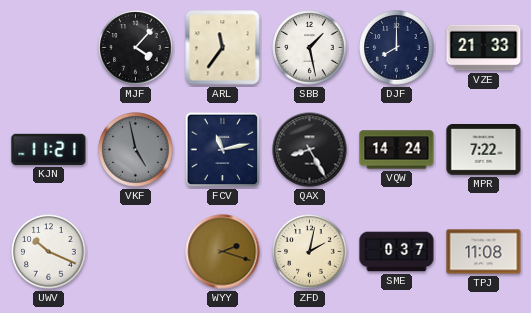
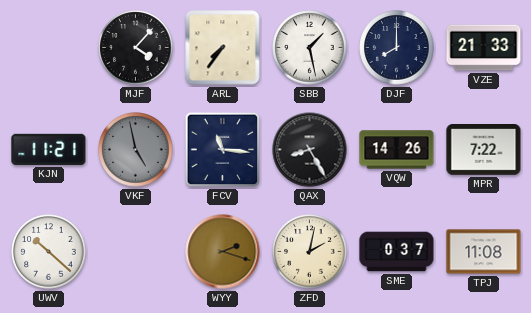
ARL: 11:36 -> 7:36 (223, 48)
FCV: 11:13 -> 11:16 (223, 150)
VQW: 14:24 -> 14:26 (397, 150)
UWV: 10:19 -> 10:22 (49, 252)
